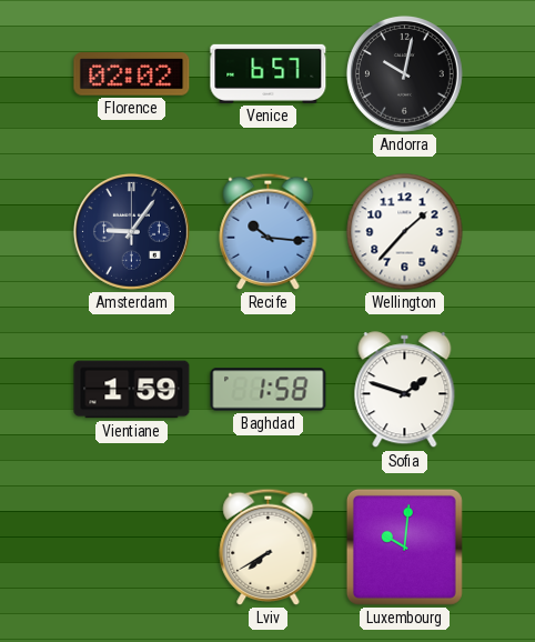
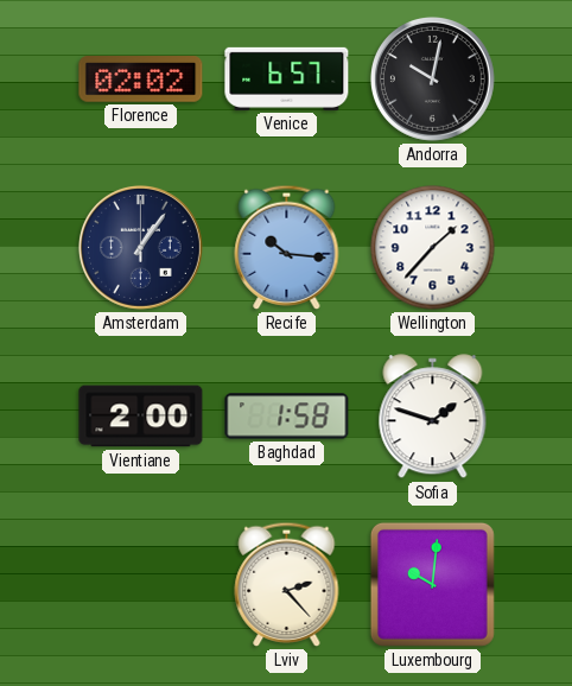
Amsterdam: 9:06 -> 1:06 (140, 247)
Vientiane: 1:59 -> 2:00 (141, 417)
Lviv: 7:40 -> 2:23 (287, 584)
